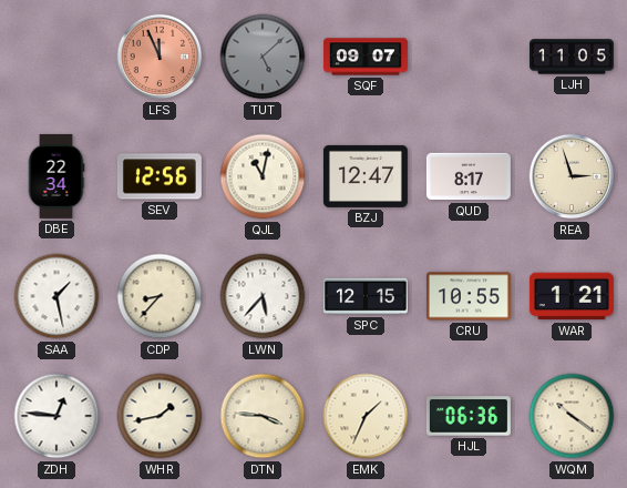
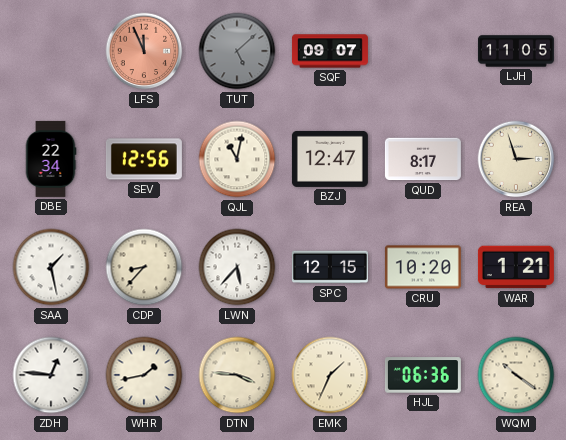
CRU: 10:55 -> 10:20 (423, 267)
